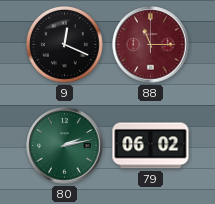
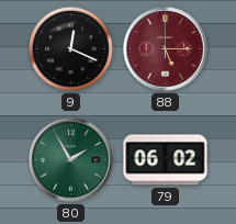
88: 11:15 -> 5:15 (166, 49)
80: 2:13 -> 1:55 (71, 160)
